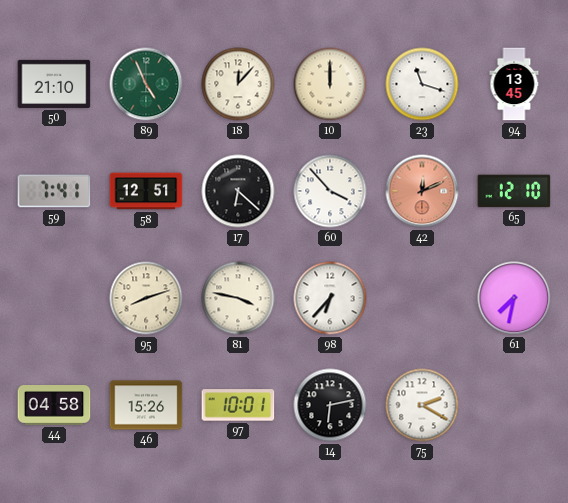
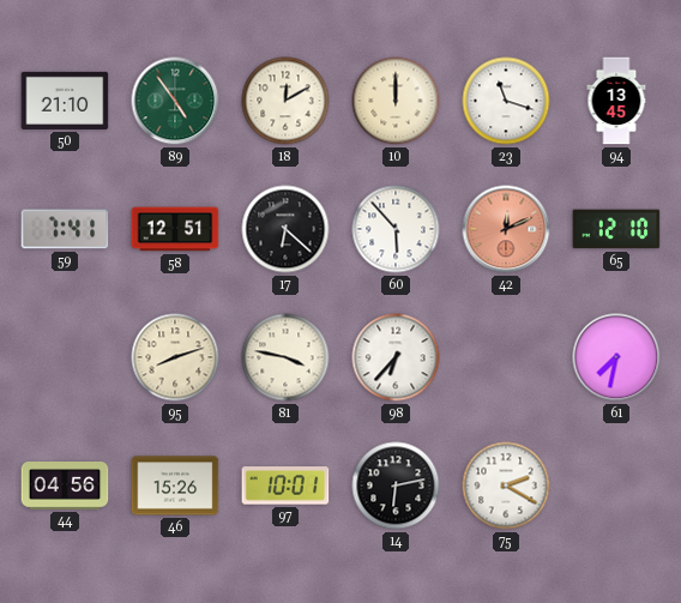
89: 4:56 -> 4:54 (175, 101)
18: 12:07 -> 12:10 (285, 101)
60: 3:53 -> 5:53 (396, 229)
44: 04:58 -> 04:56 (65, 487)
